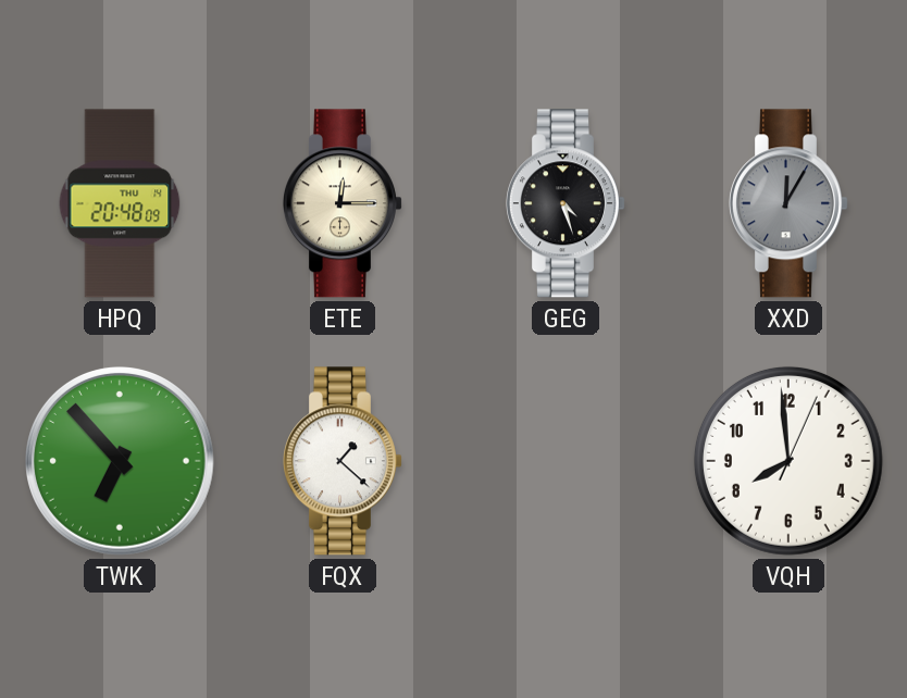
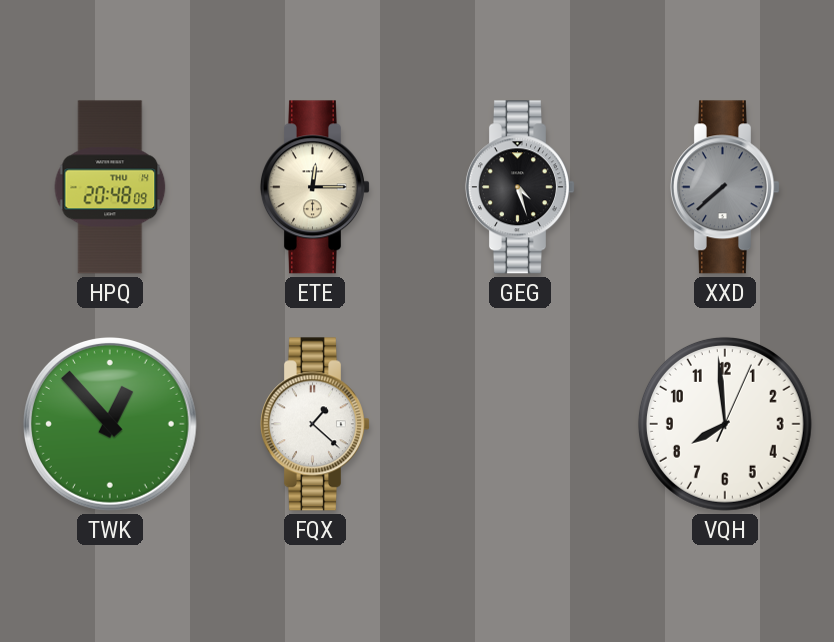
XXD: 12:05 -> 7:38 (725, 187)
TWK: 6:53 -> 12:53 (111, 425)
